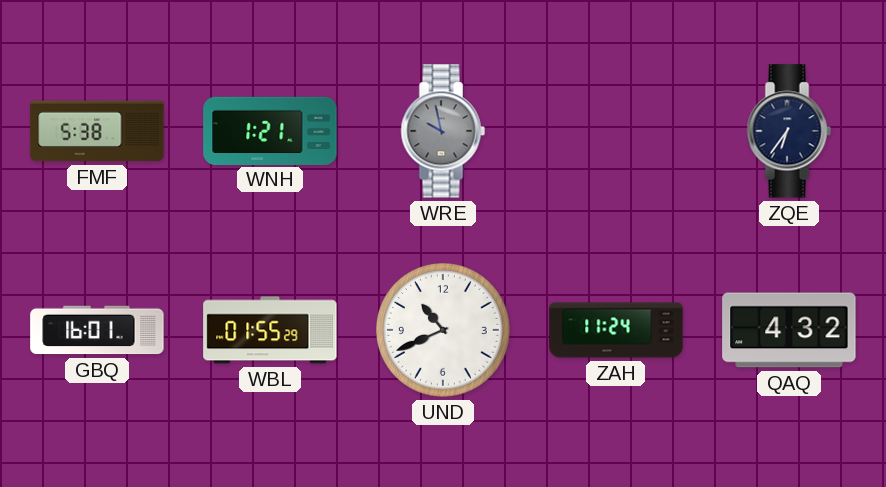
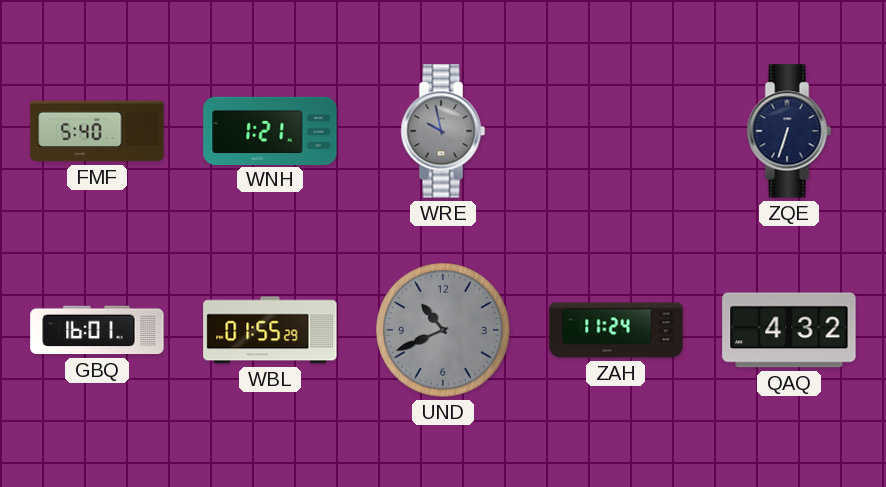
FMF: 5:38 -> 5:40 (97, 131)
ZQE: 6:36 -> 6:33 (789, 131)
UND dial: white -> grey (443, 330)
